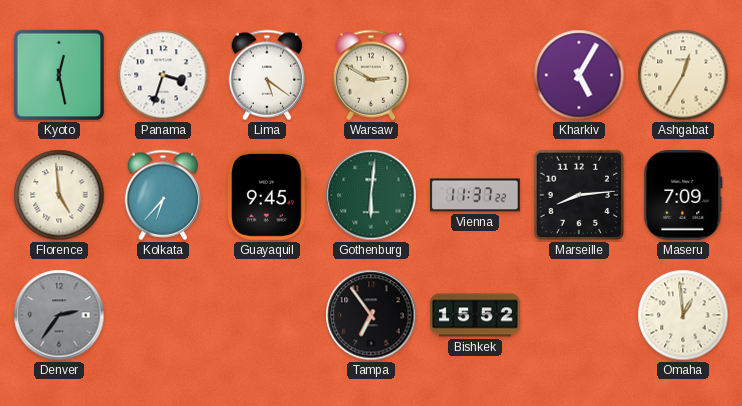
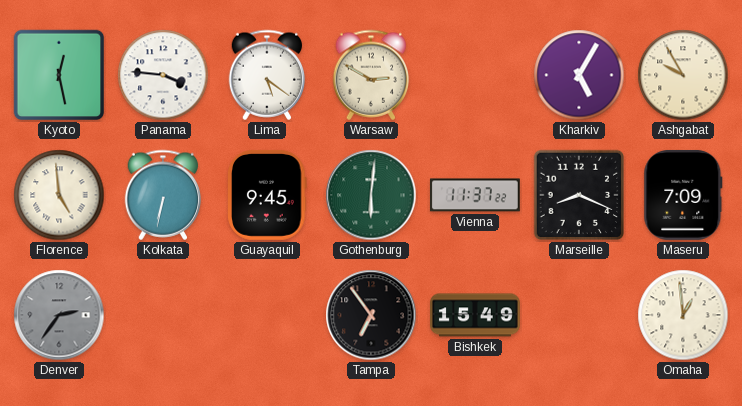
Panama: 3:33 -> 3:46 (163, 75)
Ashgabat: 12:35 -> 9:55 (683, 75)
Kolkata: 6:37 -> 6:32 (163, 195)
Marseille: 8:14 -> 8:19 (579, 195)
Bishkek: 15:52 -> 15:49 (476, 315)
